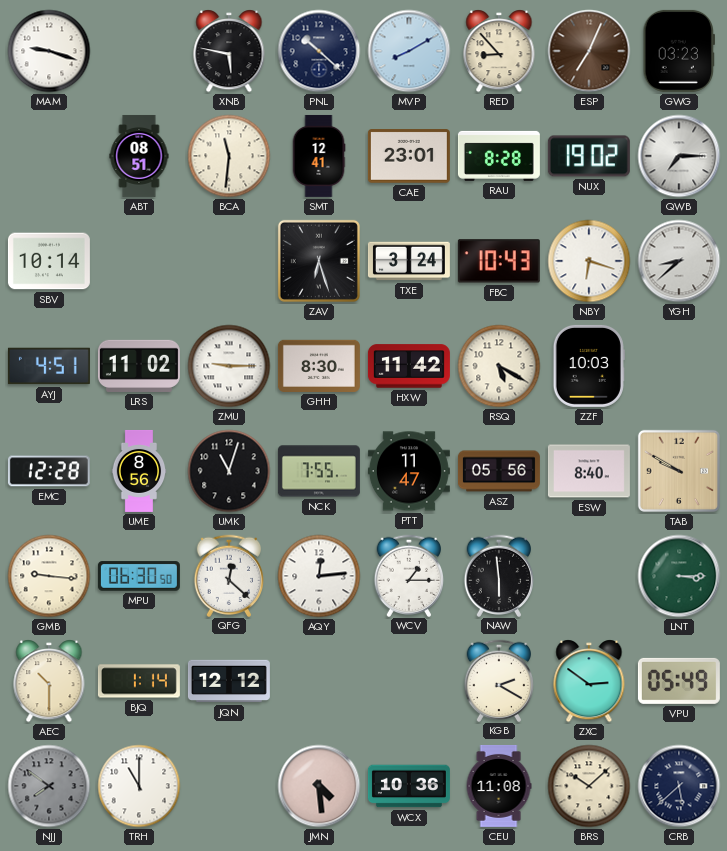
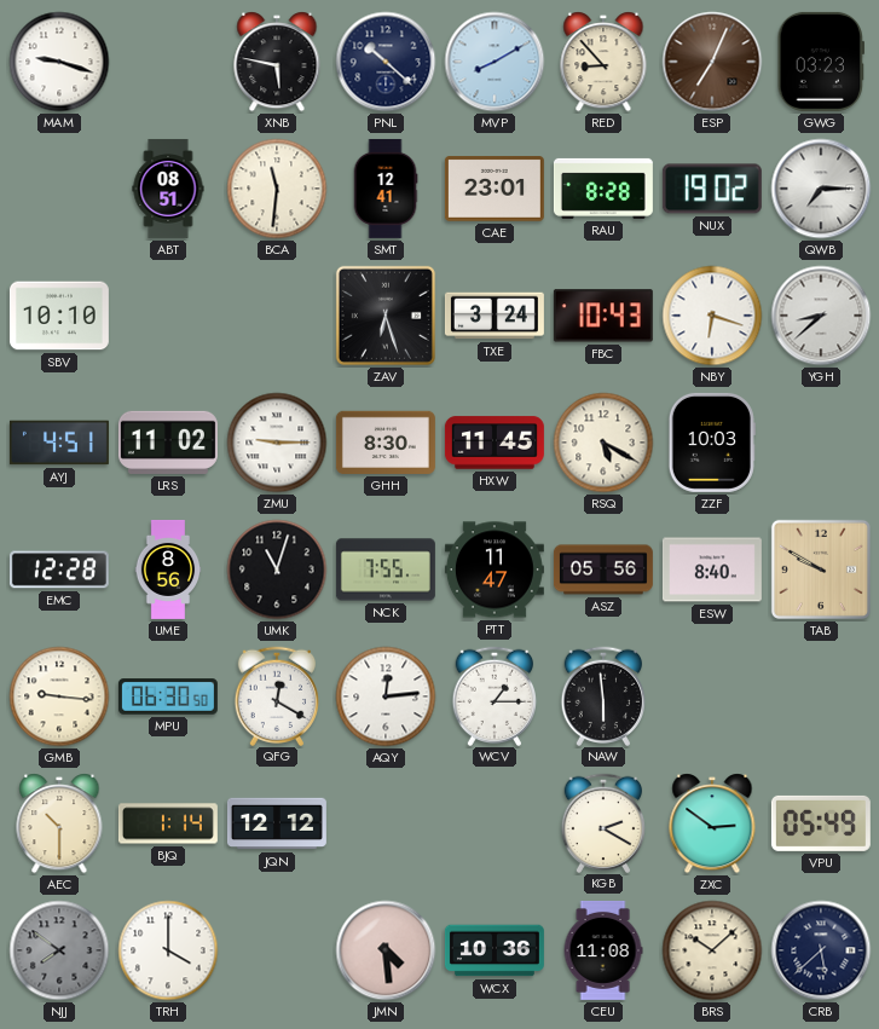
SBV: 10:14 -> 10:10 (59, 316)
HXW: 11:42 -> 11:45 (495, 443)
QFG: 12:22 -> 12:20 (277, 695)
LNT: 3:15 -> none (679, 576)
TRH: 11:00 -> 4:00 (168, 950)
